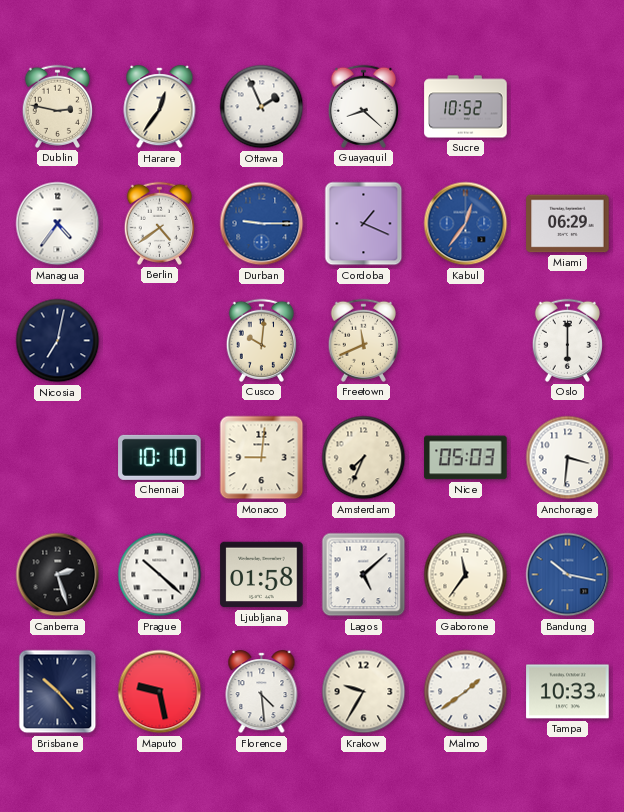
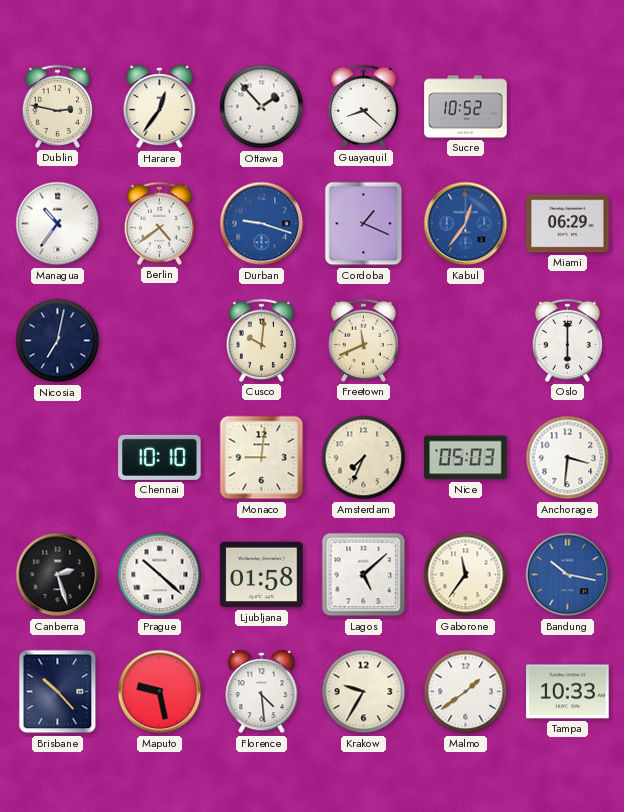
Ottawa: 1:56 -> 1:53 (262, 107)
Managua: 4:36 -> 10:36 (58, 224)
Durban: 9:15 -> 9:18 (262, 224)
